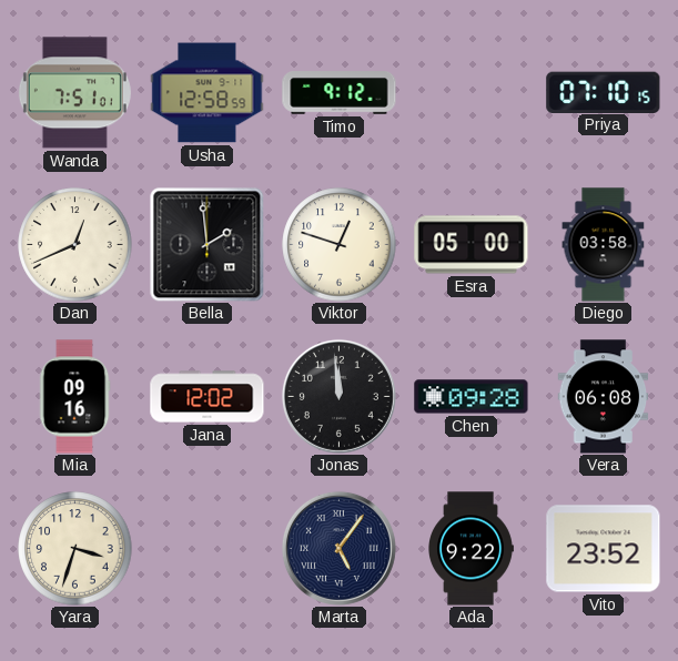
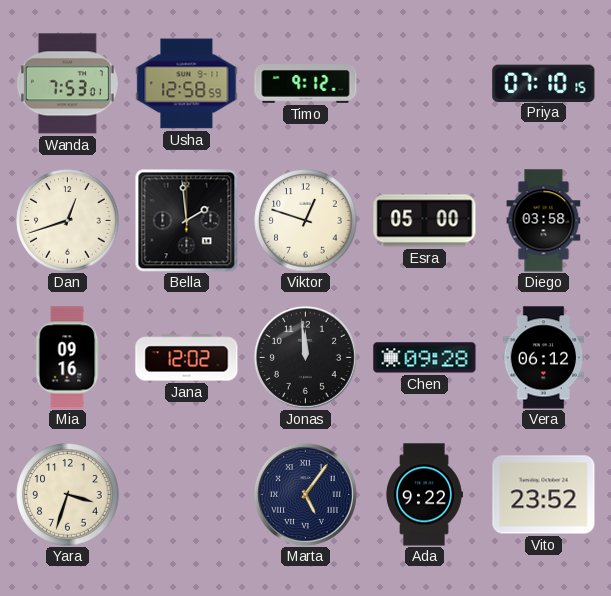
Wanda: 7:51 -> 7:53 (67, 84)
Dan: 12:41 -> 12:42 (68, 221)
Vera: 06:08 -> 06:12 (544, 358)
